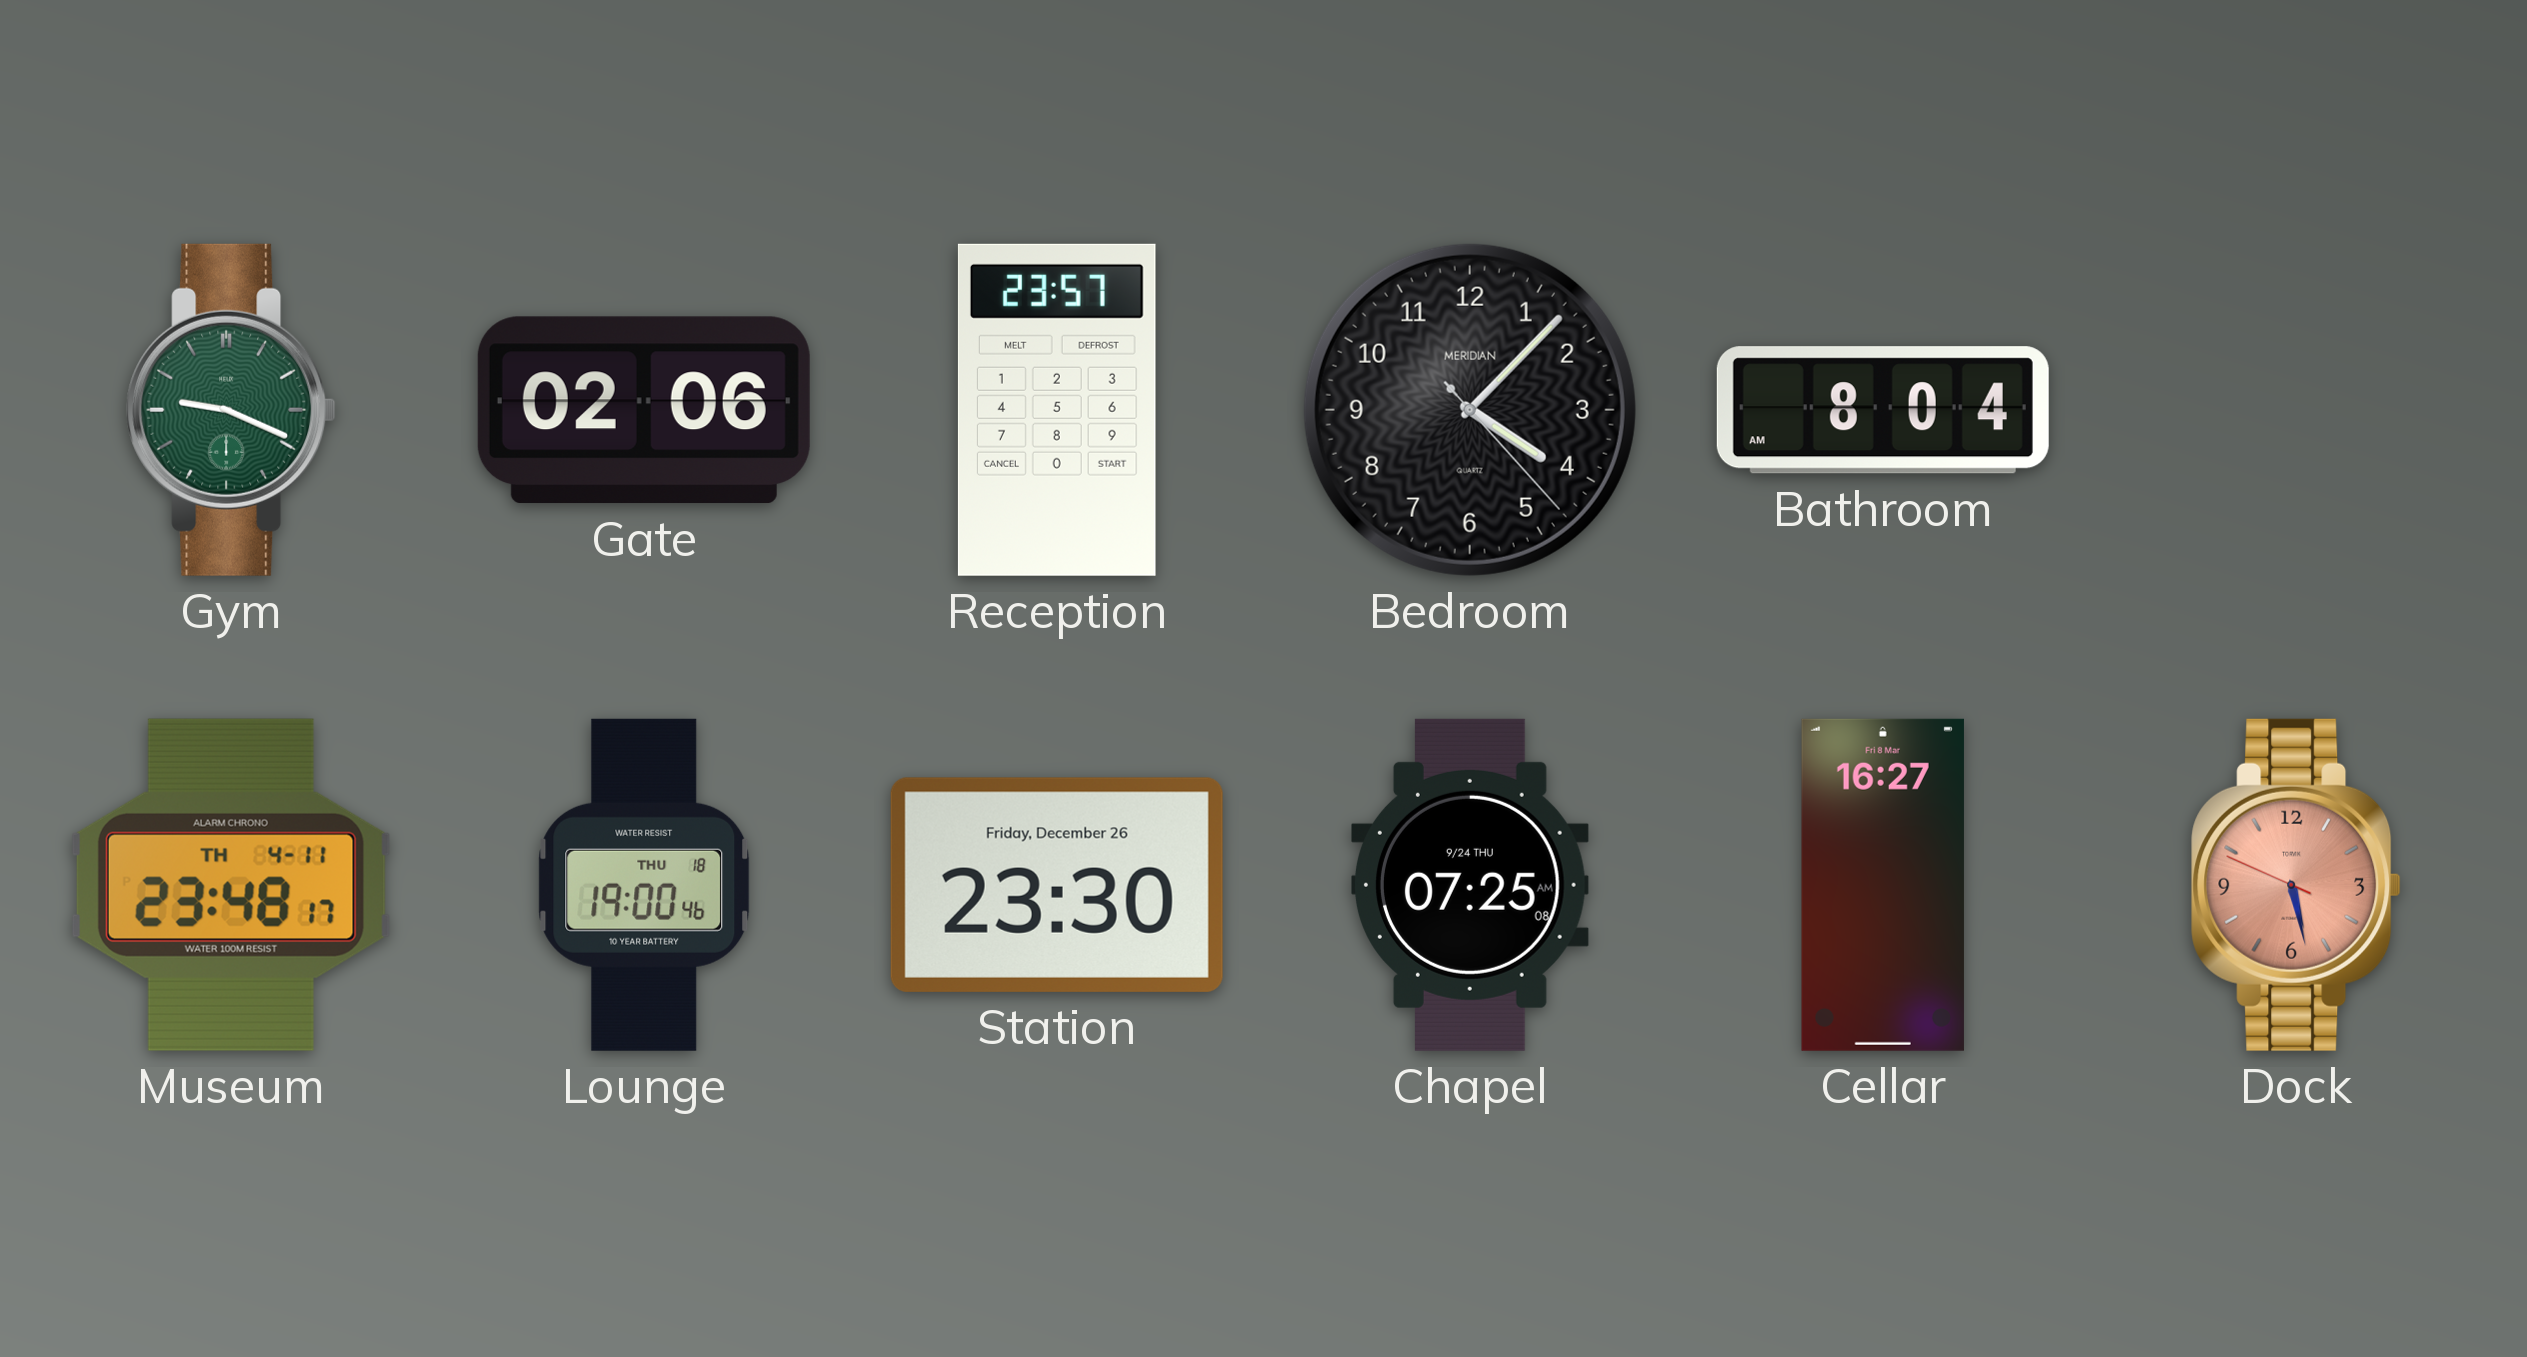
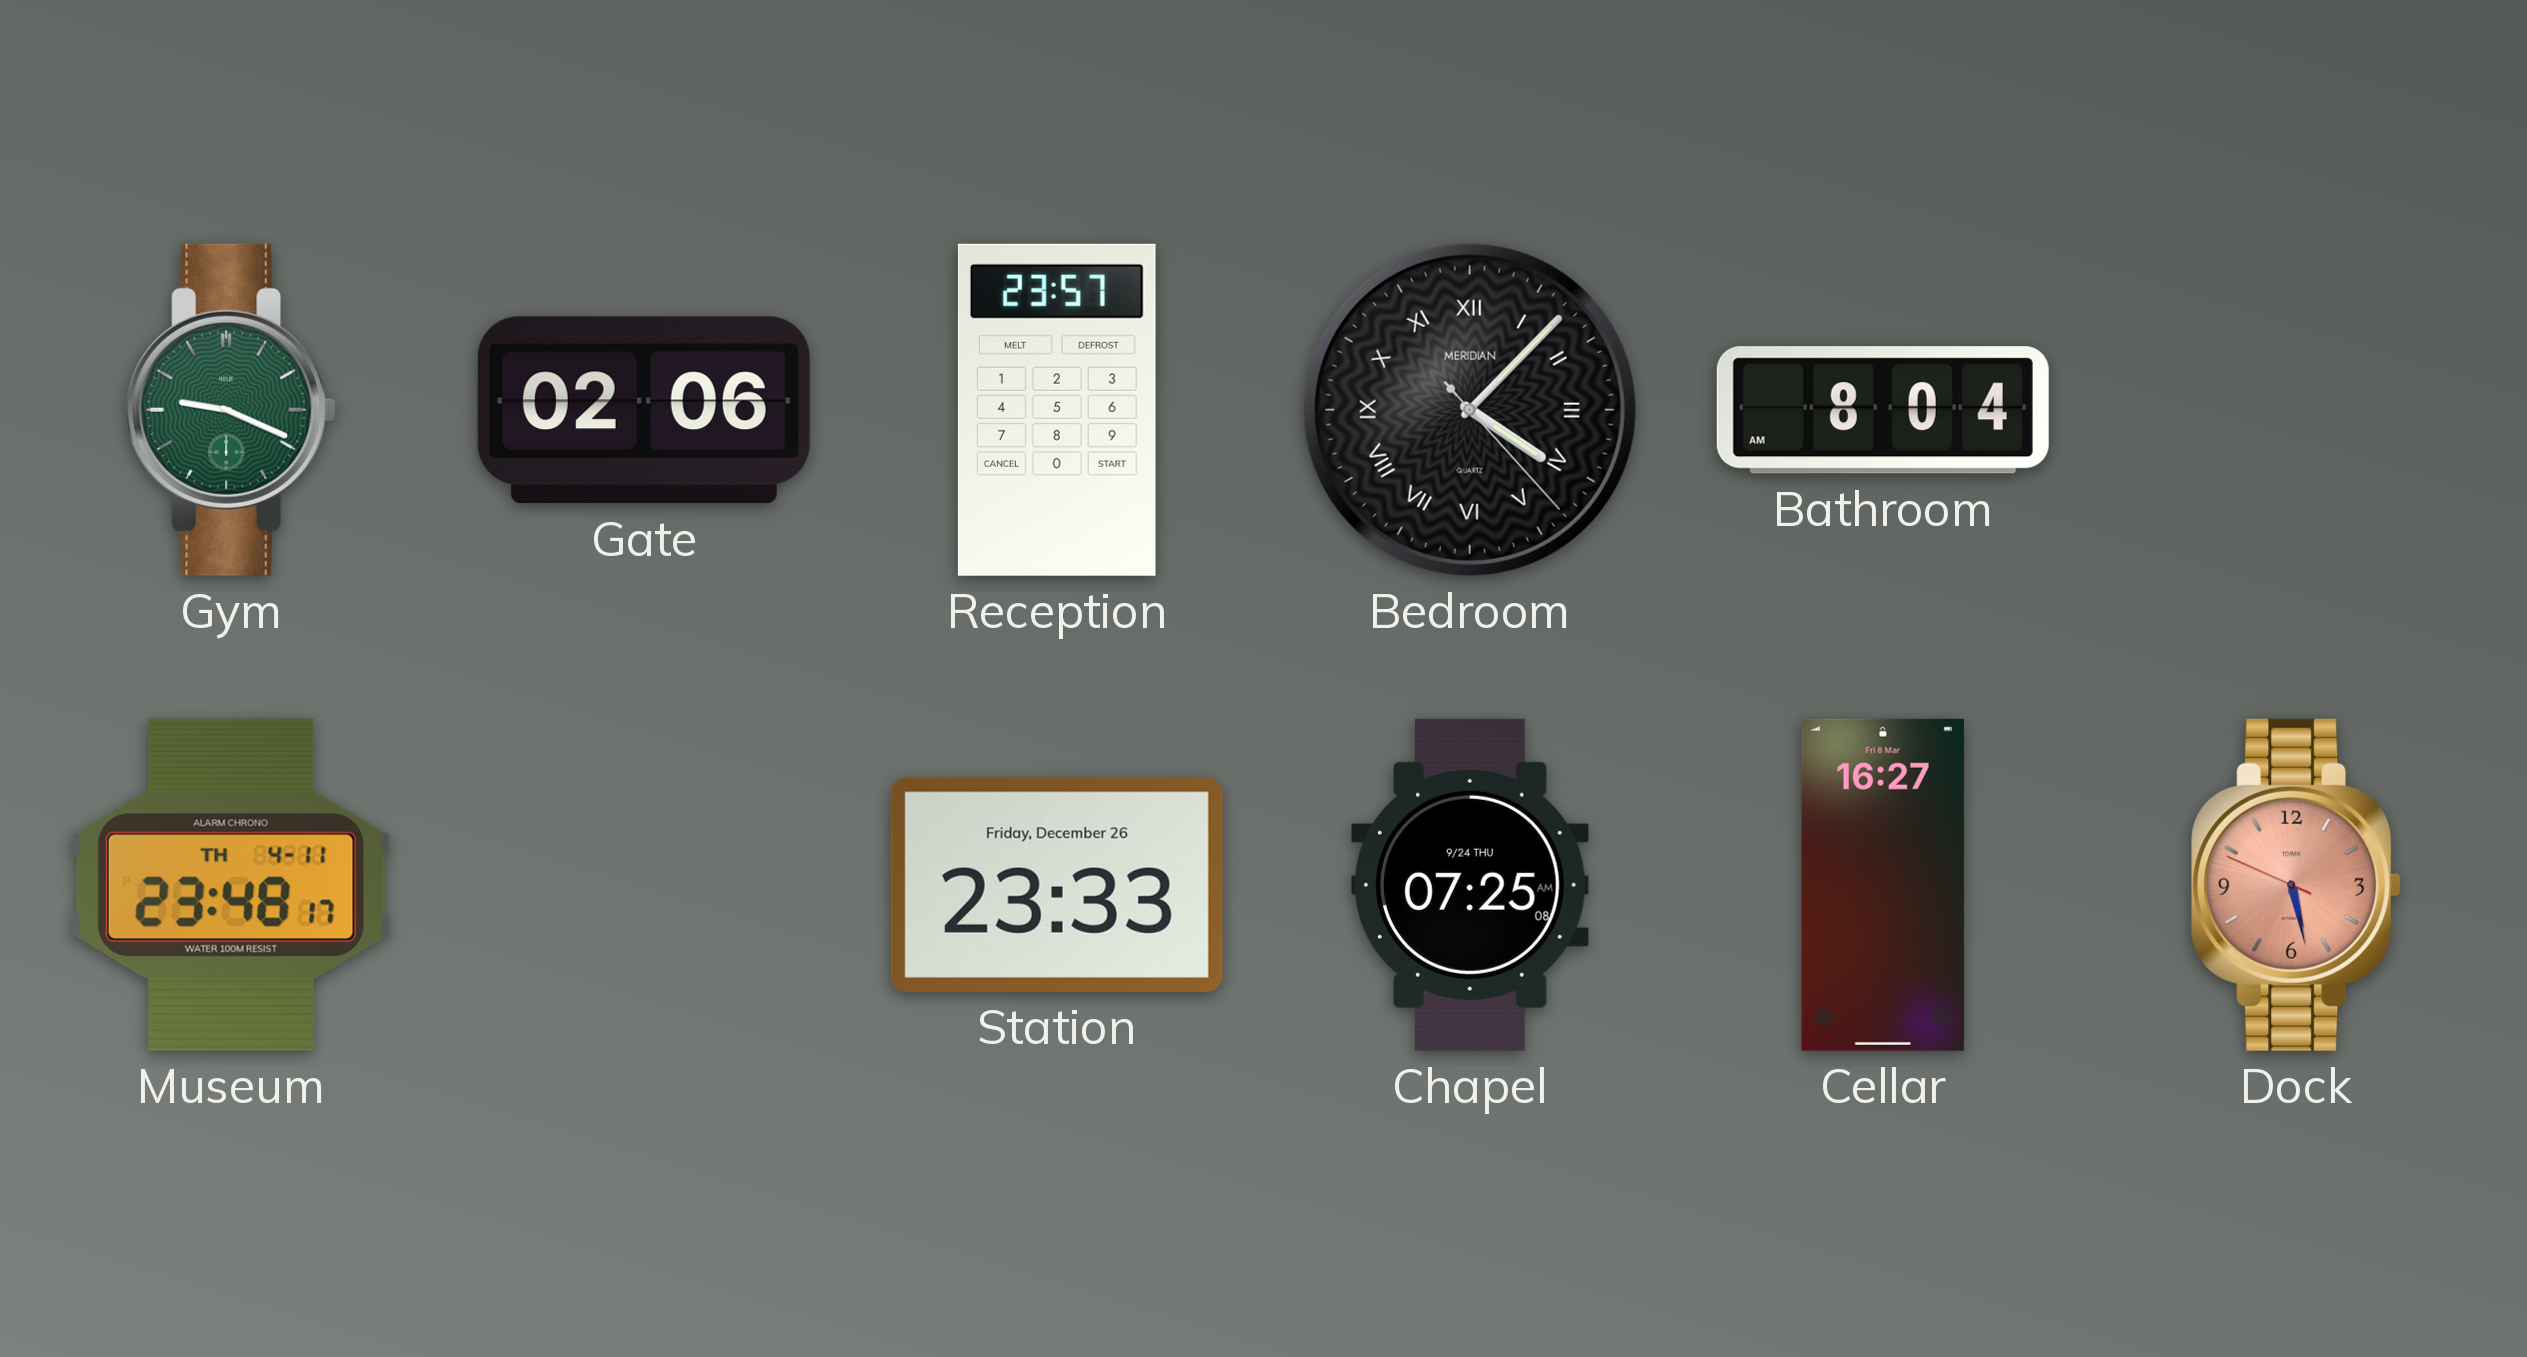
Bedroom numerals: Arabic -> Roman (1470, 410)
Lounge: 19:00 -> none (644, 885)
Station: 23:30 -> 23:33 (1057, 885)
